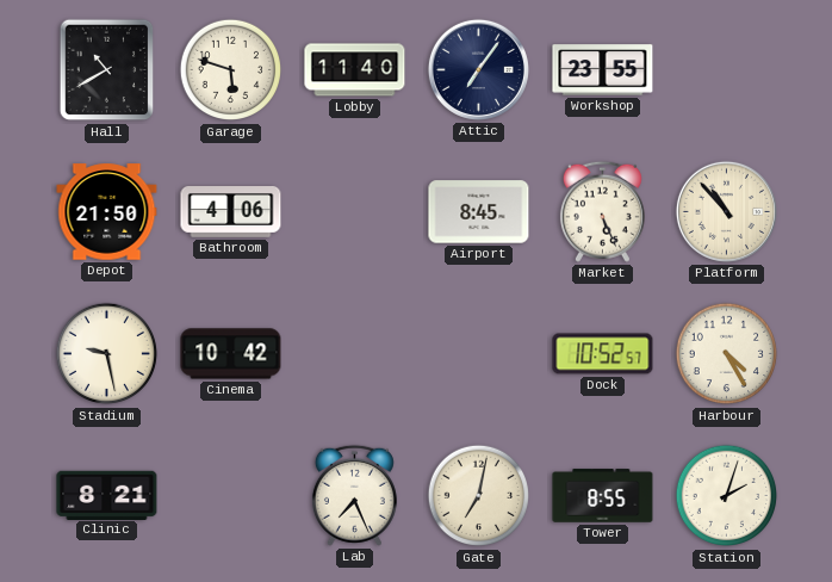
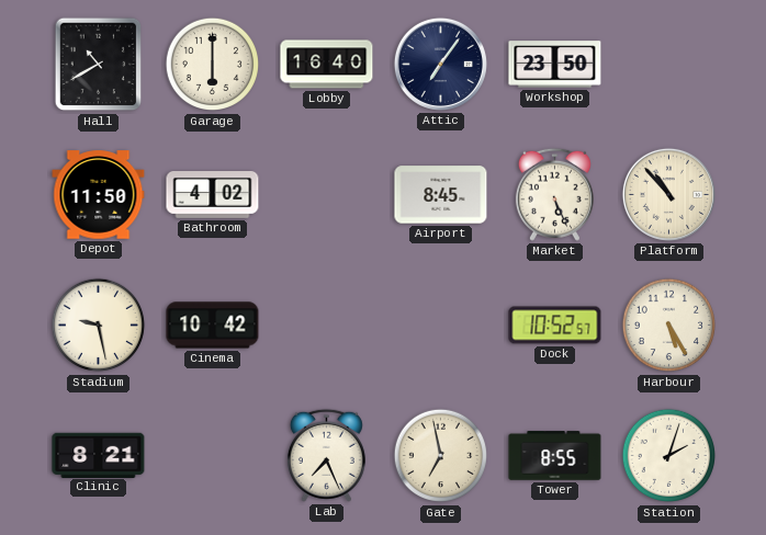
Garage: 5:48 -> 6:00 (213, 65)
Lobby: 11:40 -> 16:40 (327, 65)
Workshop: 23:55 -> 23:50 (555, 65)
Depot: 21:50 -> 11:50 (99, 195)
Bathroom: 4:06 -> 4:02 (213, 195)
Harbour: 4:25 -> 5:25 (669, 326)
Gate: 7:02 -> 6:58 (441, 456)
